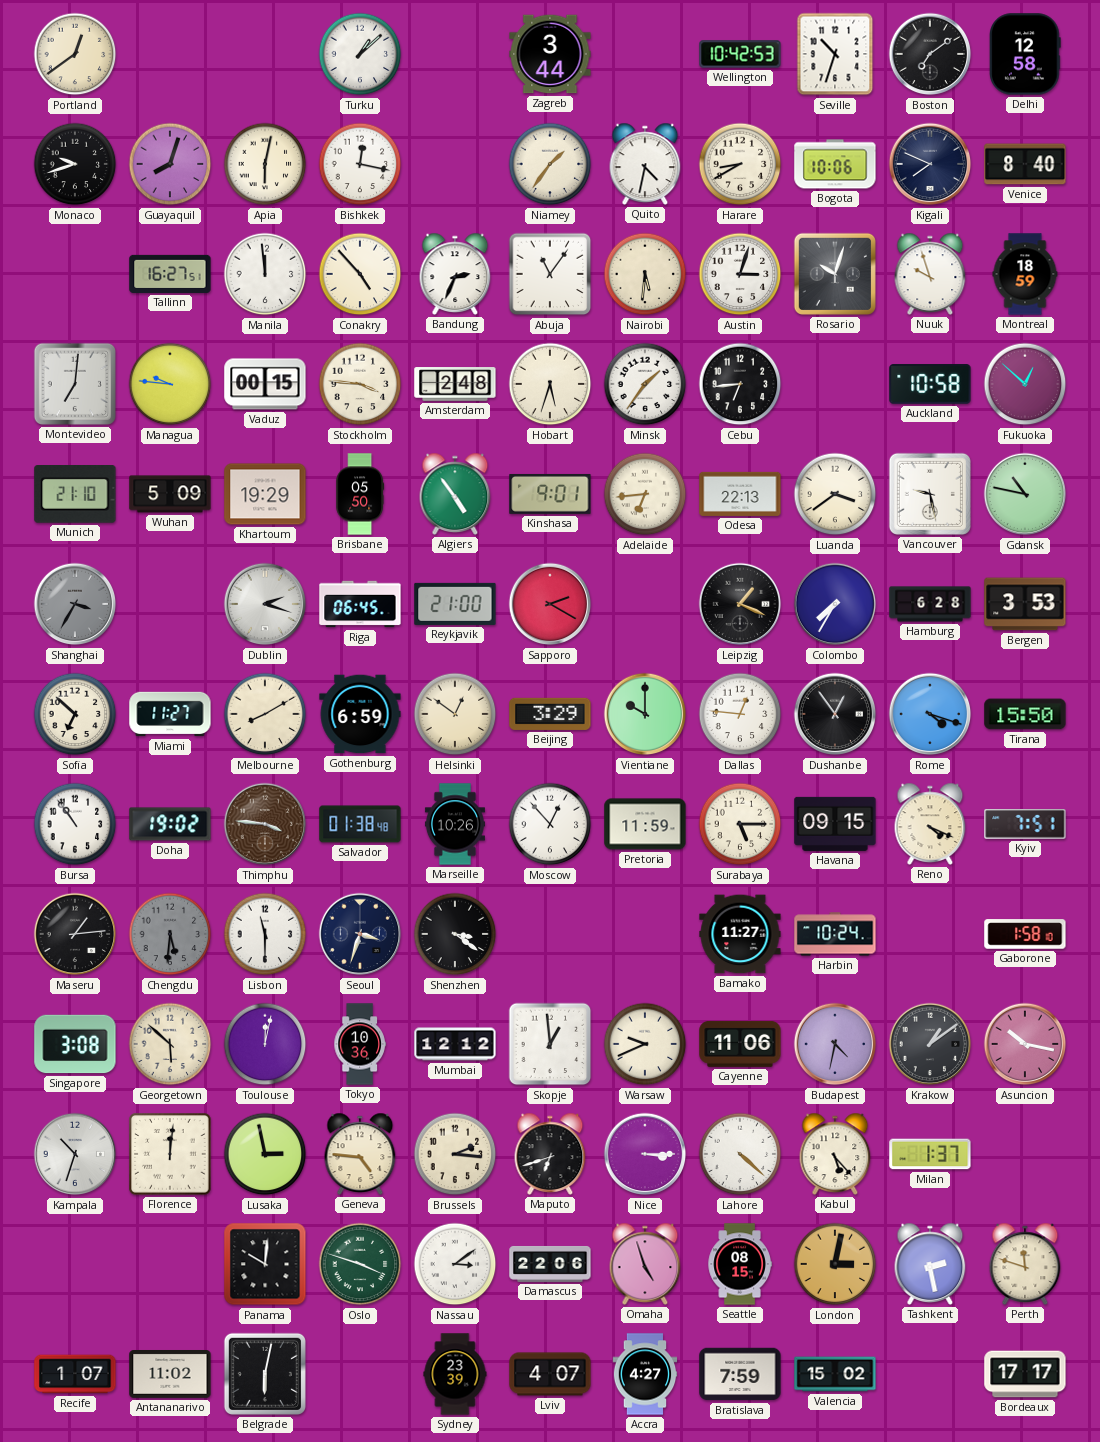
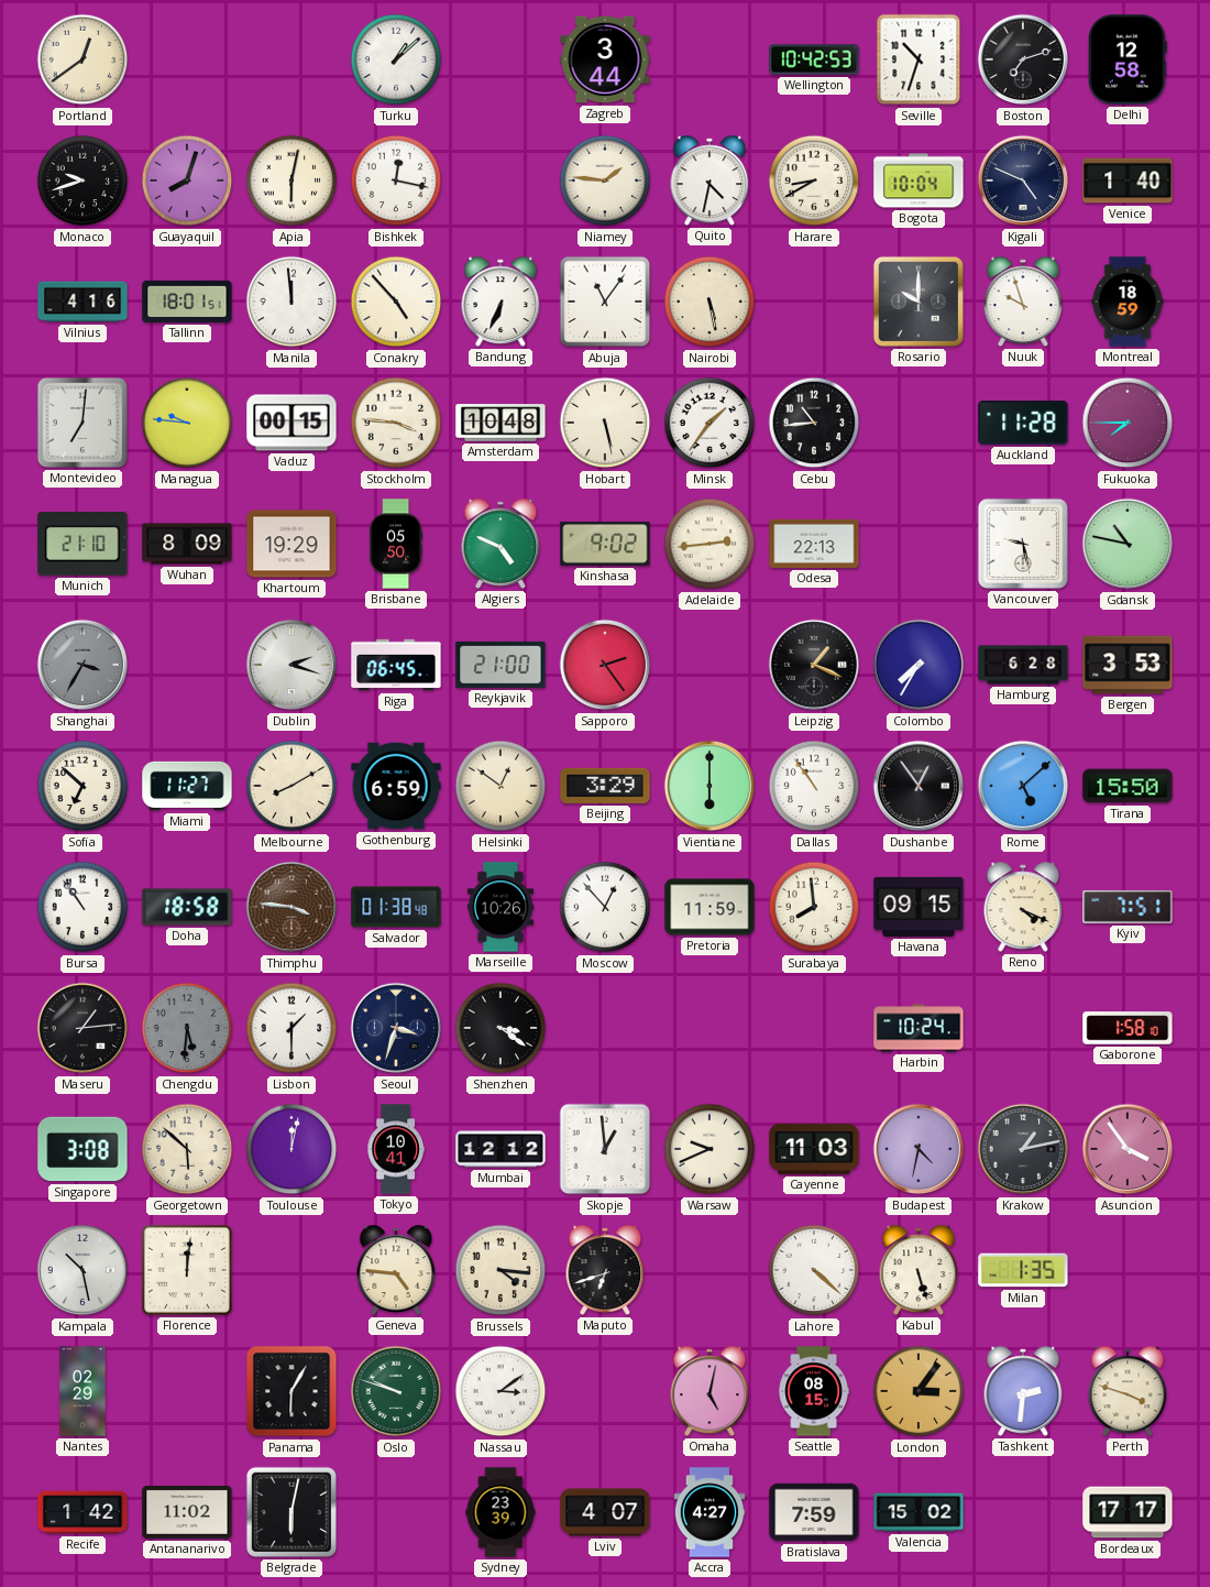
Boston: 7:09 -> 7:12 (1023, 59)
Niamey: 1:36 -> 1:46 (605, 180)
Bogota: 10:06 -> 10:04 (919, 180)
Kigali: 7:49 -> 4:49 (1023, 180)
Venice: 8:40 -> 1:40 (1127, 180)
Vilnius: none -> 4:16 (82, 302)
Tallinn: 16:27 -> 18:01 (187, 302)
Bandung: 2:34 -> 6:34 (501, 302)
Nairobi: 5:31 -> 5:28 (710, 302)
Austin: 3:03 -> none (740, 274)
Rosario: 10:03 -> 10:00 (919, 302)
Amsterdam: 2:48 -> 10:48 (501, 423)
Hobart: 5:33 -> 5:28 (605, 423)
Cebu: 6:44 -> 10:44 (814, 423)
Auckland: 10:58 -> 11:28 (1023, 423)
Fukuoka: 12:52 -> 7:45 (1127, 423)
Wuhan: 5:09 -> 8:09 (187, 544)
Algiers: 4:54 -> 4:49 (501, 544)
Kinshasa: 9:01 -> 9:02 (605, 544)
Adelaide: 6:44 -> 2:44 (710, 544)
Luanda: 3:39 -> none (835, 494)
Sapporo: 2:20 -> 2:24 (605, 665)
Vientiane: 10:00 -> 6:00 (710, 786)
Dallas: 12:46 -> 10:54 (814, 786)
Rome: 4:18 -> 5:08 (1023, 786)
Doha: 19:02 -> 18:58 (187, 907)
Surabaya: 5:15 -> 7:59 (814, 907)
Lisbon: 11:30 -> 1:30 (291, 1028)
Bamako: 11:27 -> none (740, 934)
Tokyo: 10:36 -> 10:41 (396, 1149)
Cayenne: 11:06 -> 11:03 (814, 1149)
Krakow: 1:09 -> 1:13 (1023, 1149)
Asuncion: 10:17 -> 3:54 (1127, 1149)
Kampala: 10:33 -> 10:28 (82, 1270)
Lusaka: 2:58 -> none (265, 1154)
Brussels: 2:16 -> 4:16 (501, 1270)
Nice: 3:15 -> none (645, 1154)
Kabul: 5:23 -> 5:27 (919, 1270)
Milan: 1:37 -> 1:35 (1023, 1270)
Nantes: none -> 02:29 (82, 1391)
Panama: 10:01 -> 6:05 (291, 1391)
Oslo: 3:48 -> 9:48 (396, 1391)
Damascus: 22:06 -> none (550, 1264)
Omaha: 4:57 -> 5:02 (710, 1391)
London: 3:02 -> 3:06 (919, 1391)
Tashkent: 2:28 -> 2:31 (1023, 1391)
Perth: 11:48 -> 3:48 (1127, 1391)
Recife: 1:07 -> 1:42 (82, 1512)
